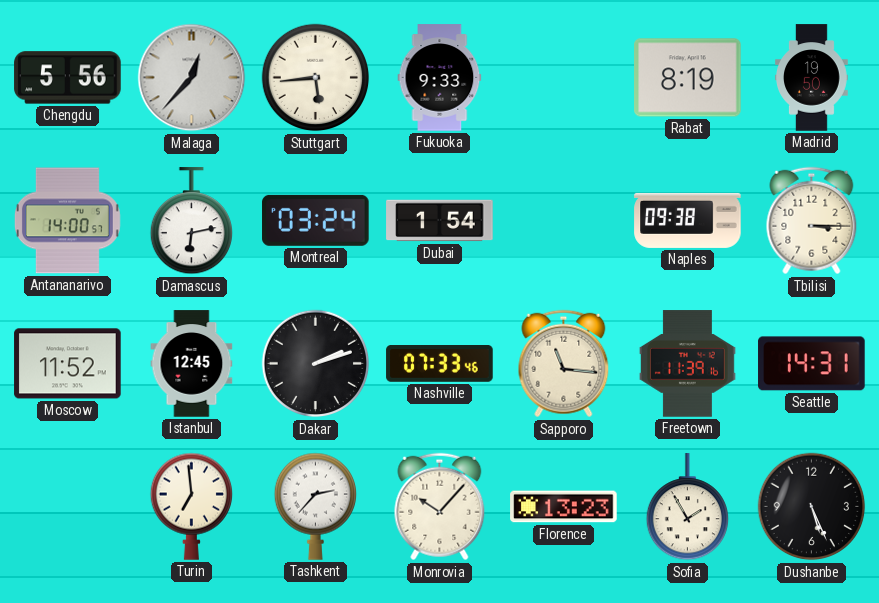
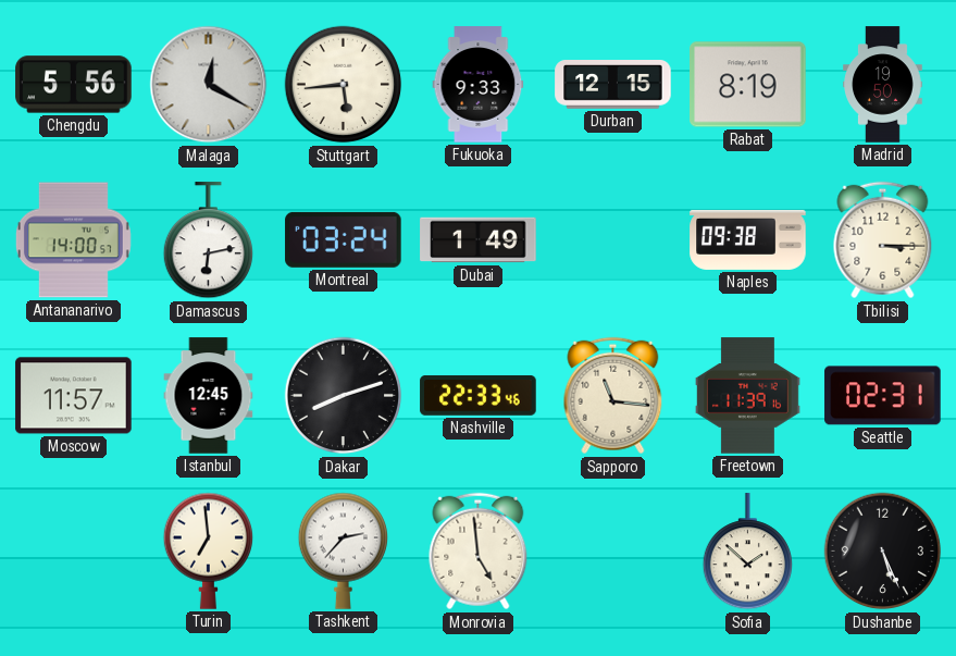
Malaga: 12:37 -> 12:20 (209, 85)
Durban: none -> 12:15 (613, 85)
Dubai: 1:54 -> 1:49 (479, 240)
Moscow: 11:52 -> 11:57 (74, 396)
Dakar: 2:12 -> 8:12 (344, 396)
Nashville: 07:33 -> 22:33 (479, 396)
Seattle: 14:31 -> 02:31 (883, 396)
Monrovia: 10:07 -> 4:59 (479, 552)
Florence: 13:23 -> none (564, 507)
Sofia: 1:55 -> 1:52 (747, 552)
